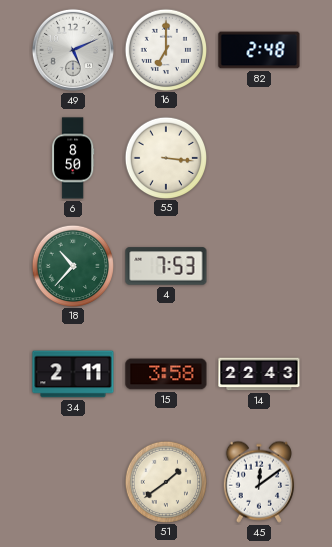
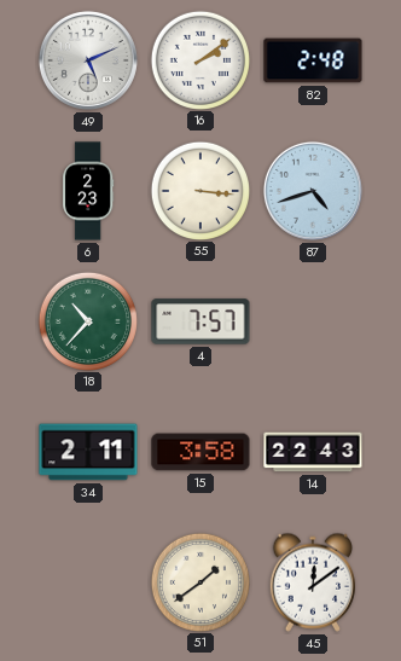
16: 7:00 -> 2:09 (199, 59)
6: 8:50 -> 2:23 (88, 191)
87: none -> 4:42 (313, 191)
4: 7:53 -> 7:57 (200, 321)
